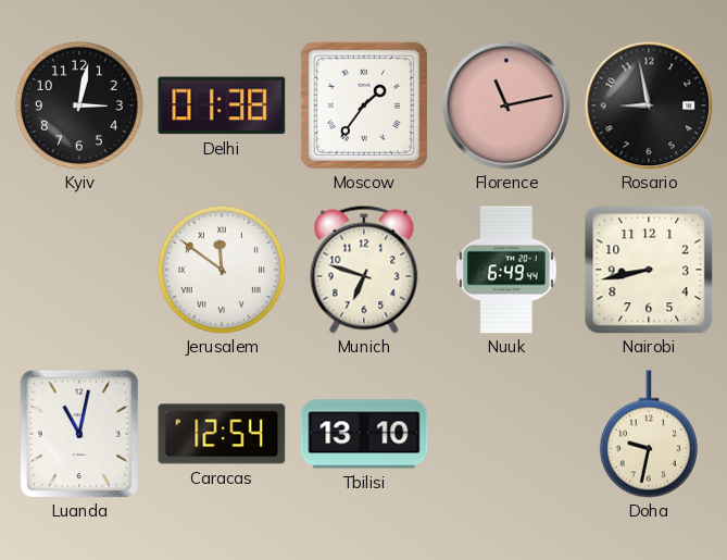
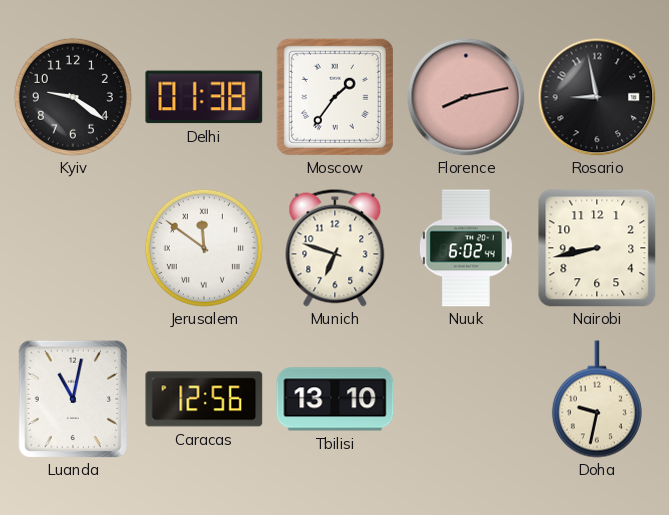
Kyiv: 3:02 -> 9:21 (73, 97)
Florence: 11:13 -> 8:13 (466, 97)
Nuuk: 6:49 -> 6:02 (466, 248)
Caracas: 12:54 -> 12:56 (204, 399)
